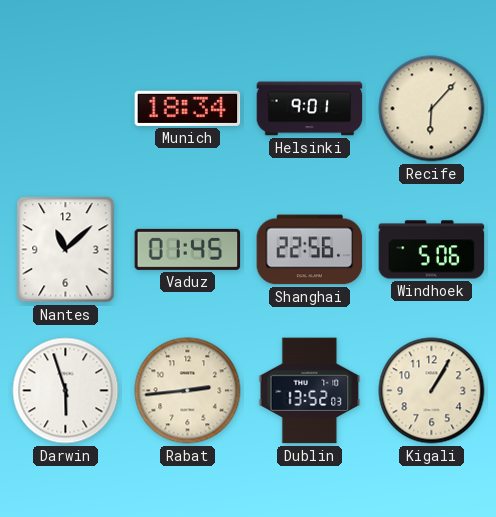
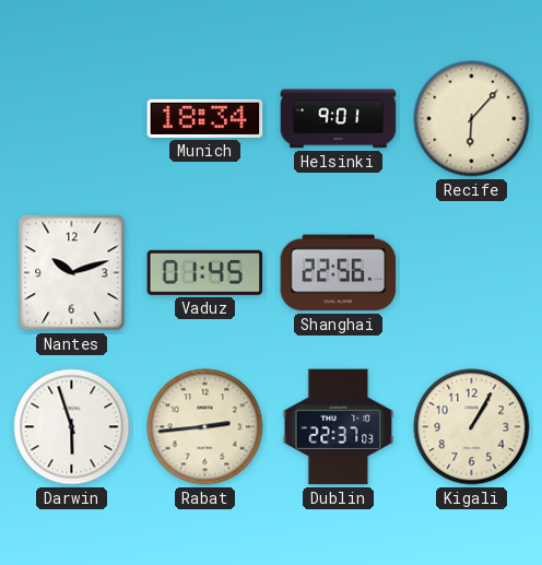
Nantes: 11:08 -> 10:12 (72, 273)
Windhoek: 5:06 -> none (432, 250)
Dublin: 13:52 -> 22:37 (339, 427)
